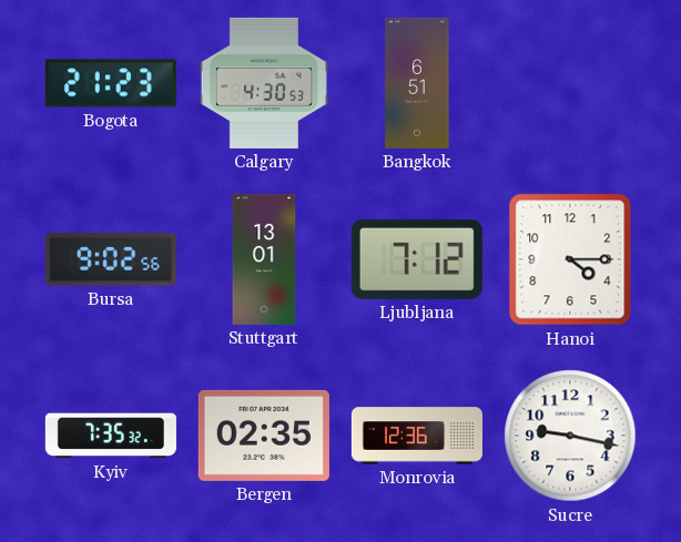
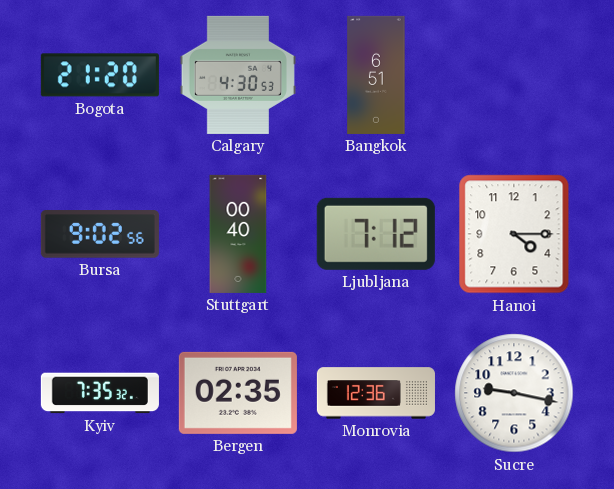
Bogota: 21:23 -> 21:20 (100, 75)
Stuttgart: 13:01 -> 00:40 (238, 234)
